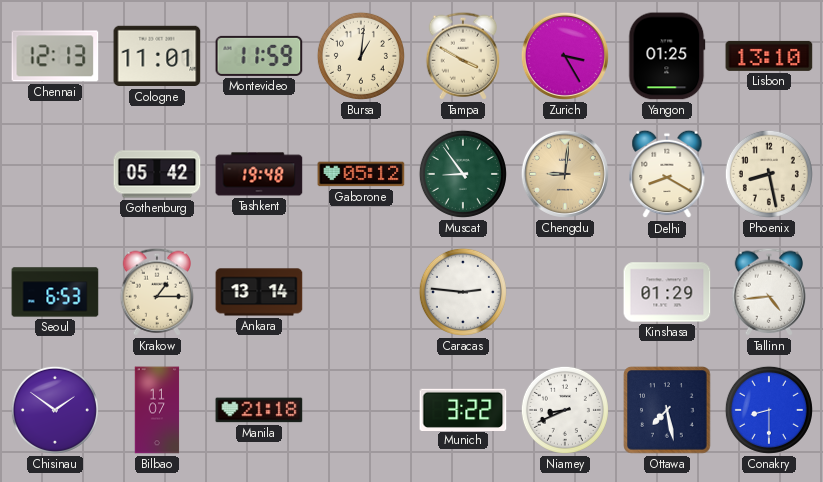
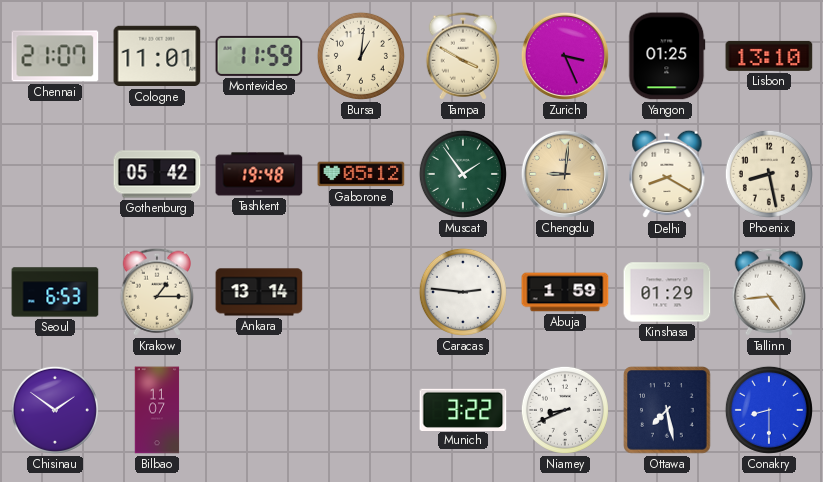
Chennai: 12:13 -> 21:07 (55, 56)
Zurich: 3:25 -> 3:26 (565, 56)
Muscat: 8:54 -> 1:54 (463, 174)
Abuja: none -> 1:59 (565, 292)
Manila: 21:18 -> none (259, 410)
